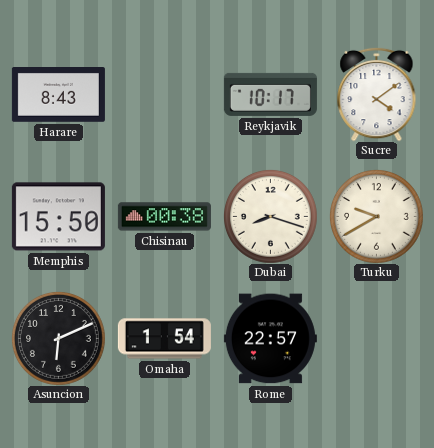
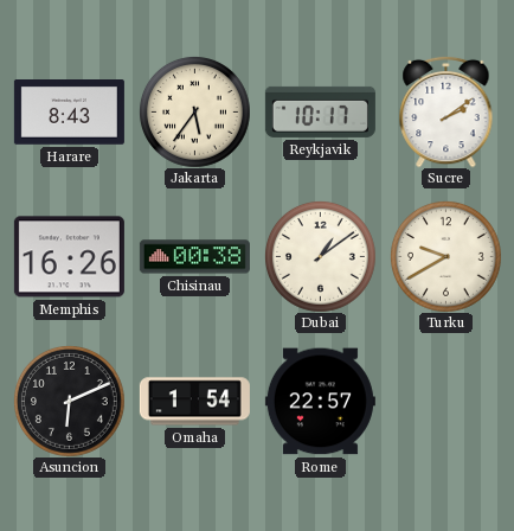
Jakarta: none -> 5:36 (195, 113)
Sucre: 4:09 -> 2:09 (446, 111)
Memphis: 15:50 -> 16:26 (69, 257)
Dubai: 8:18 -> 1:09 (321, 257)
